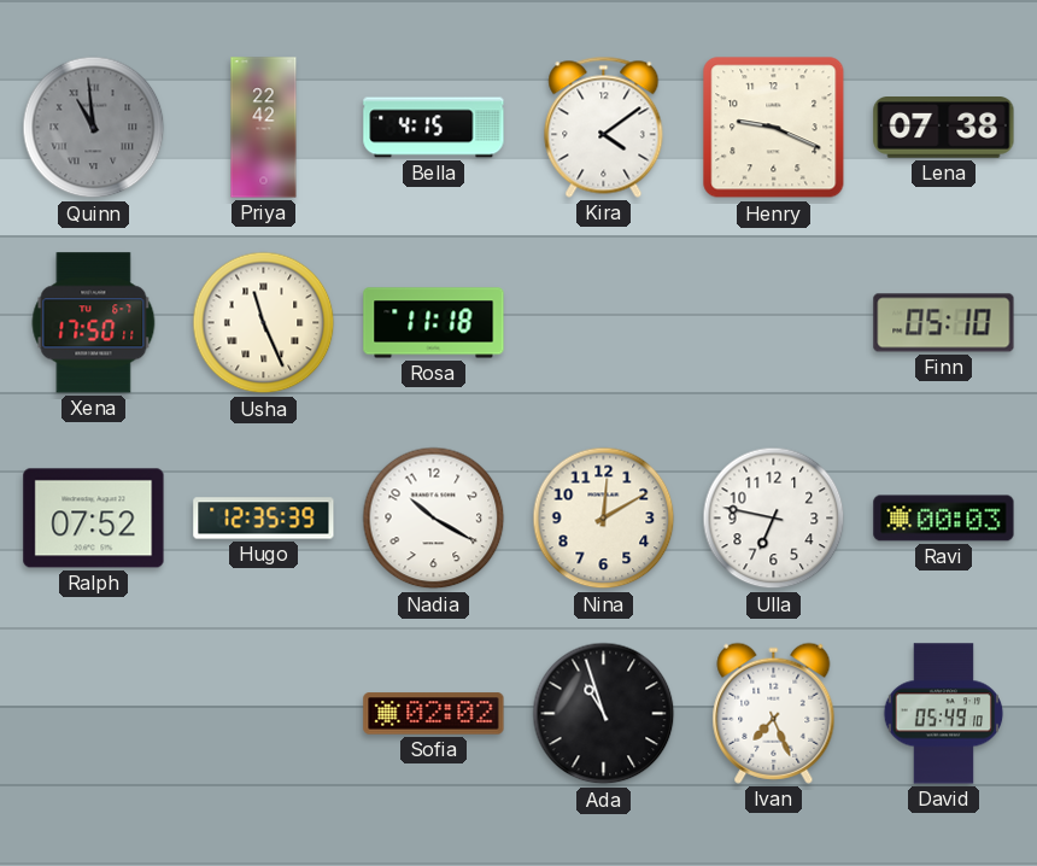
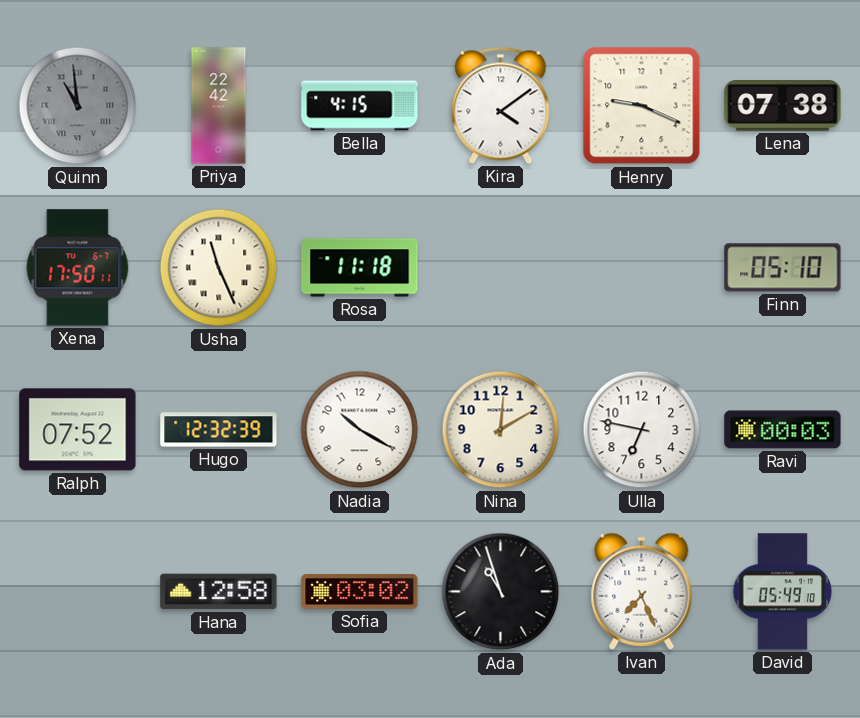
Hugo: 12:35 -> 12:32 (219, 430)
Hana: none -> 12:58 (219, 592)
Sofia: 02:02 -> 03:02 (360, 592)
